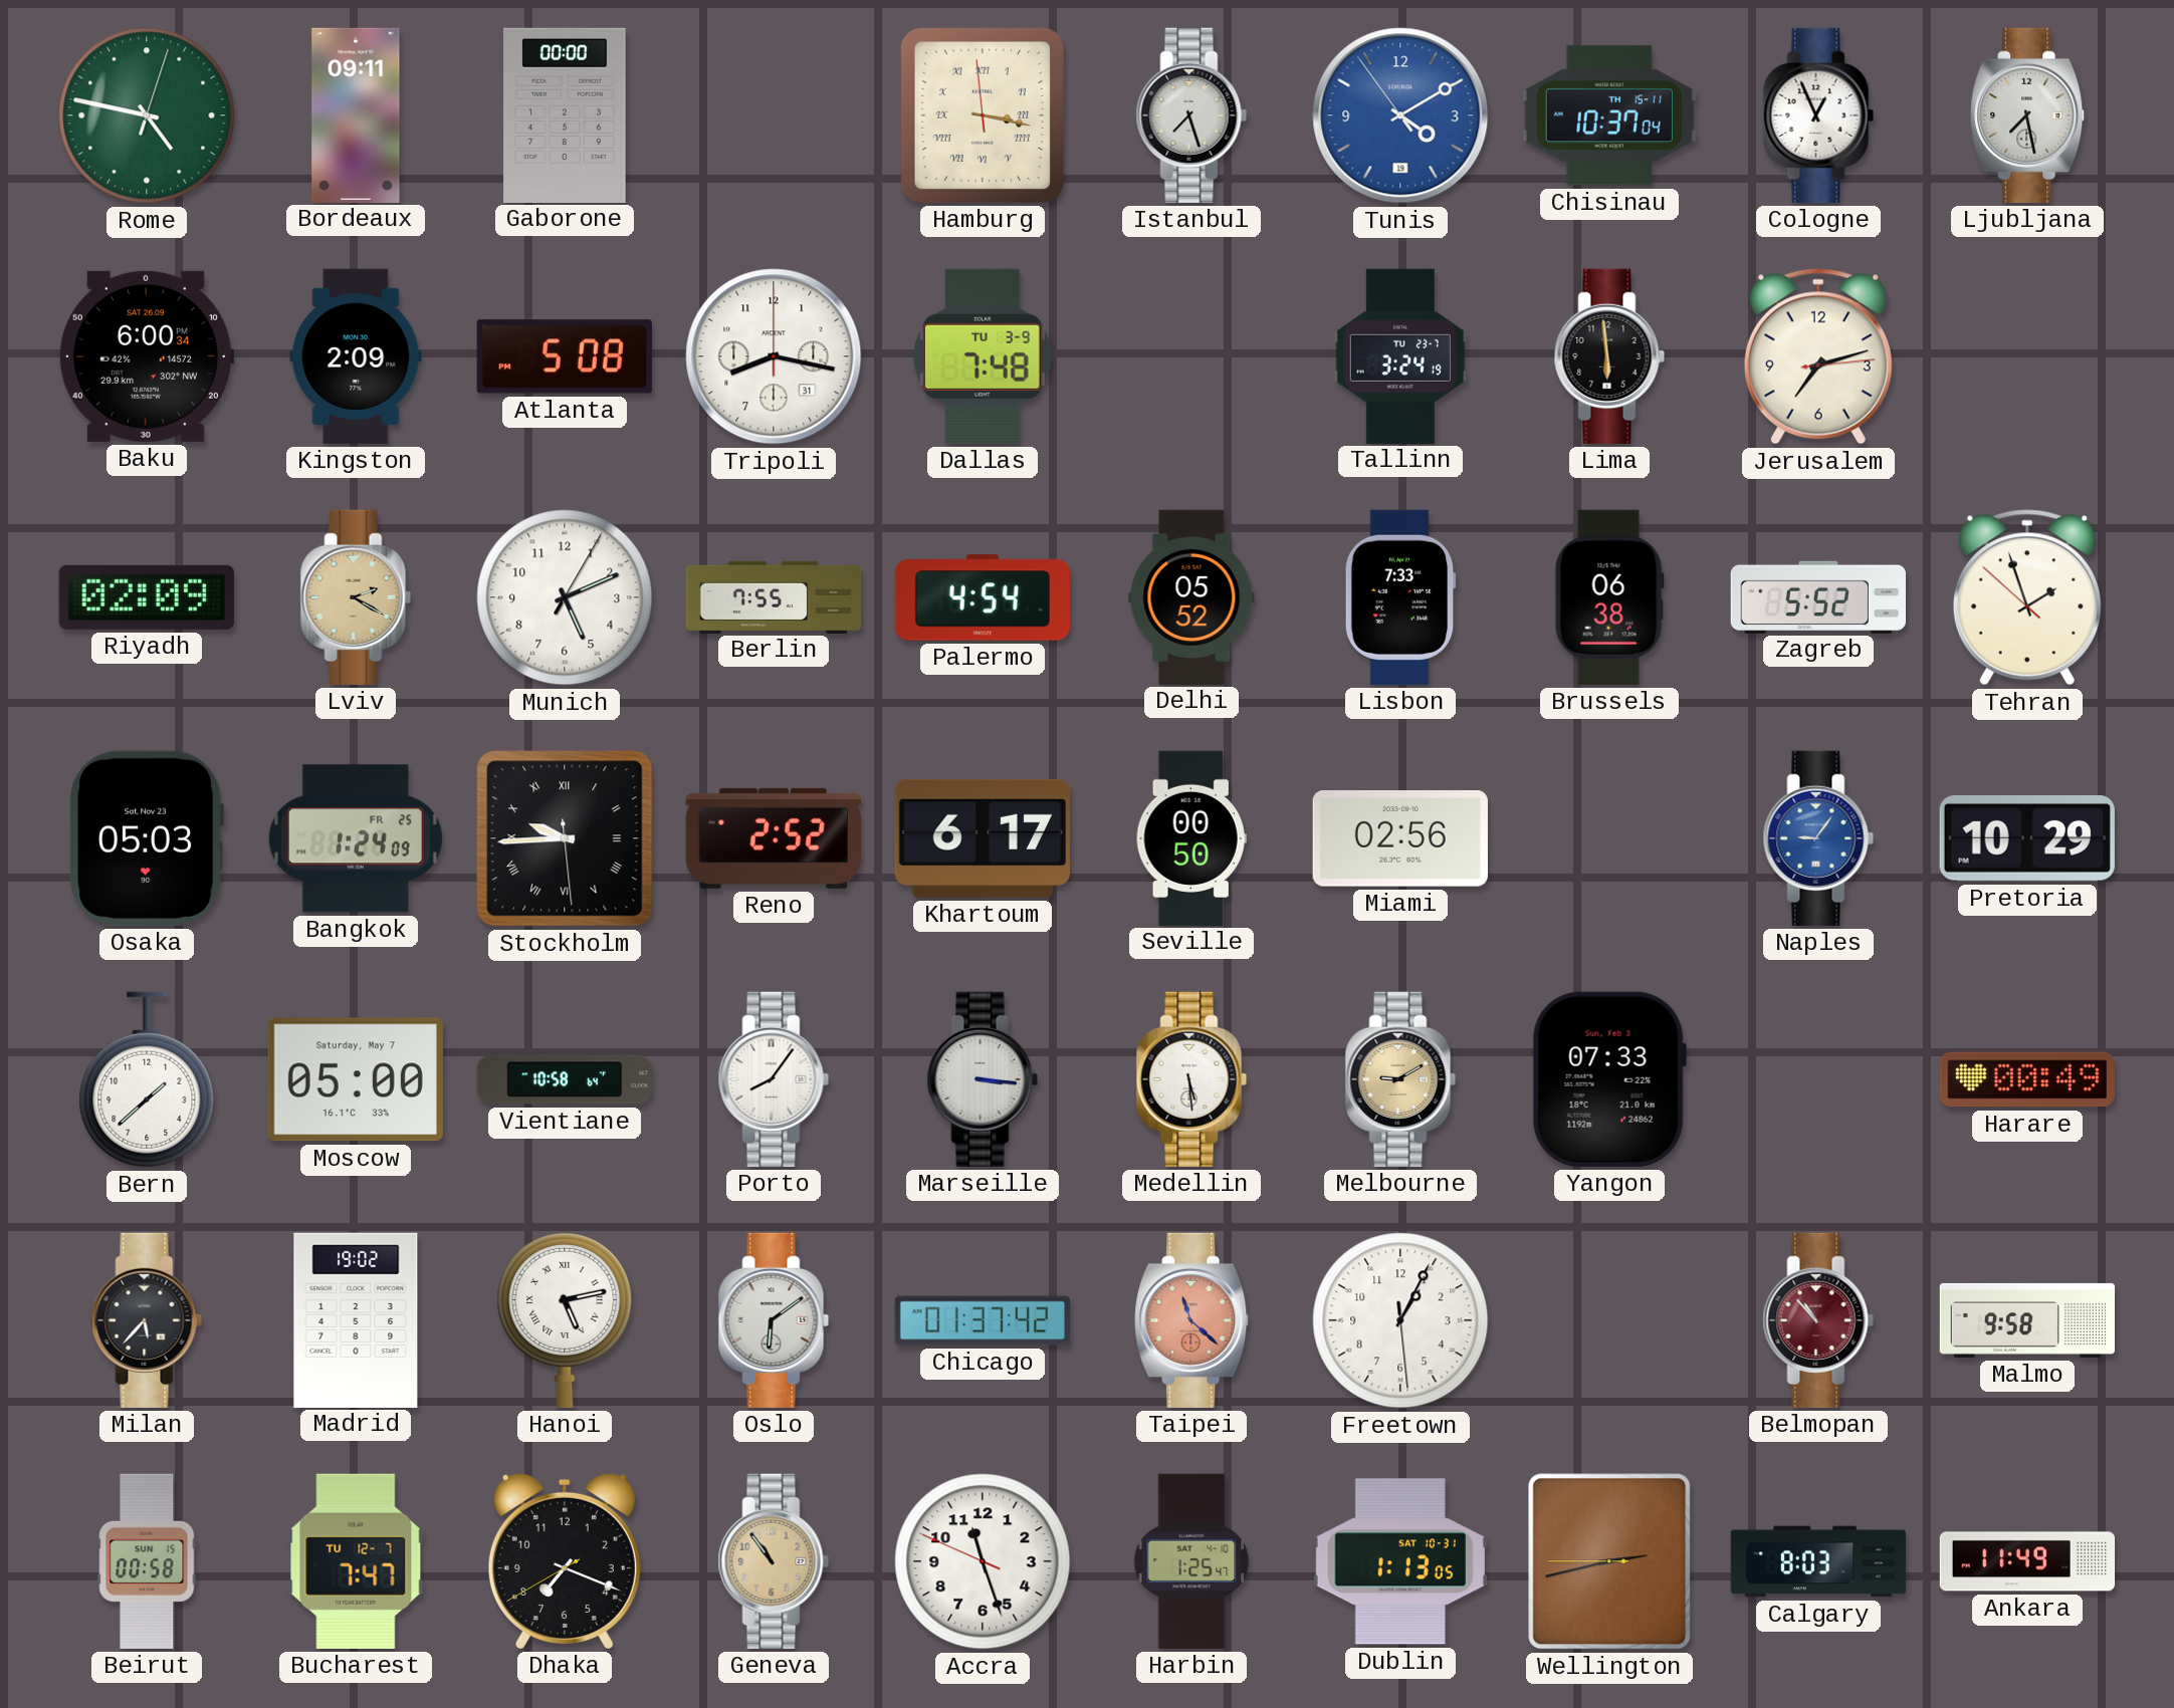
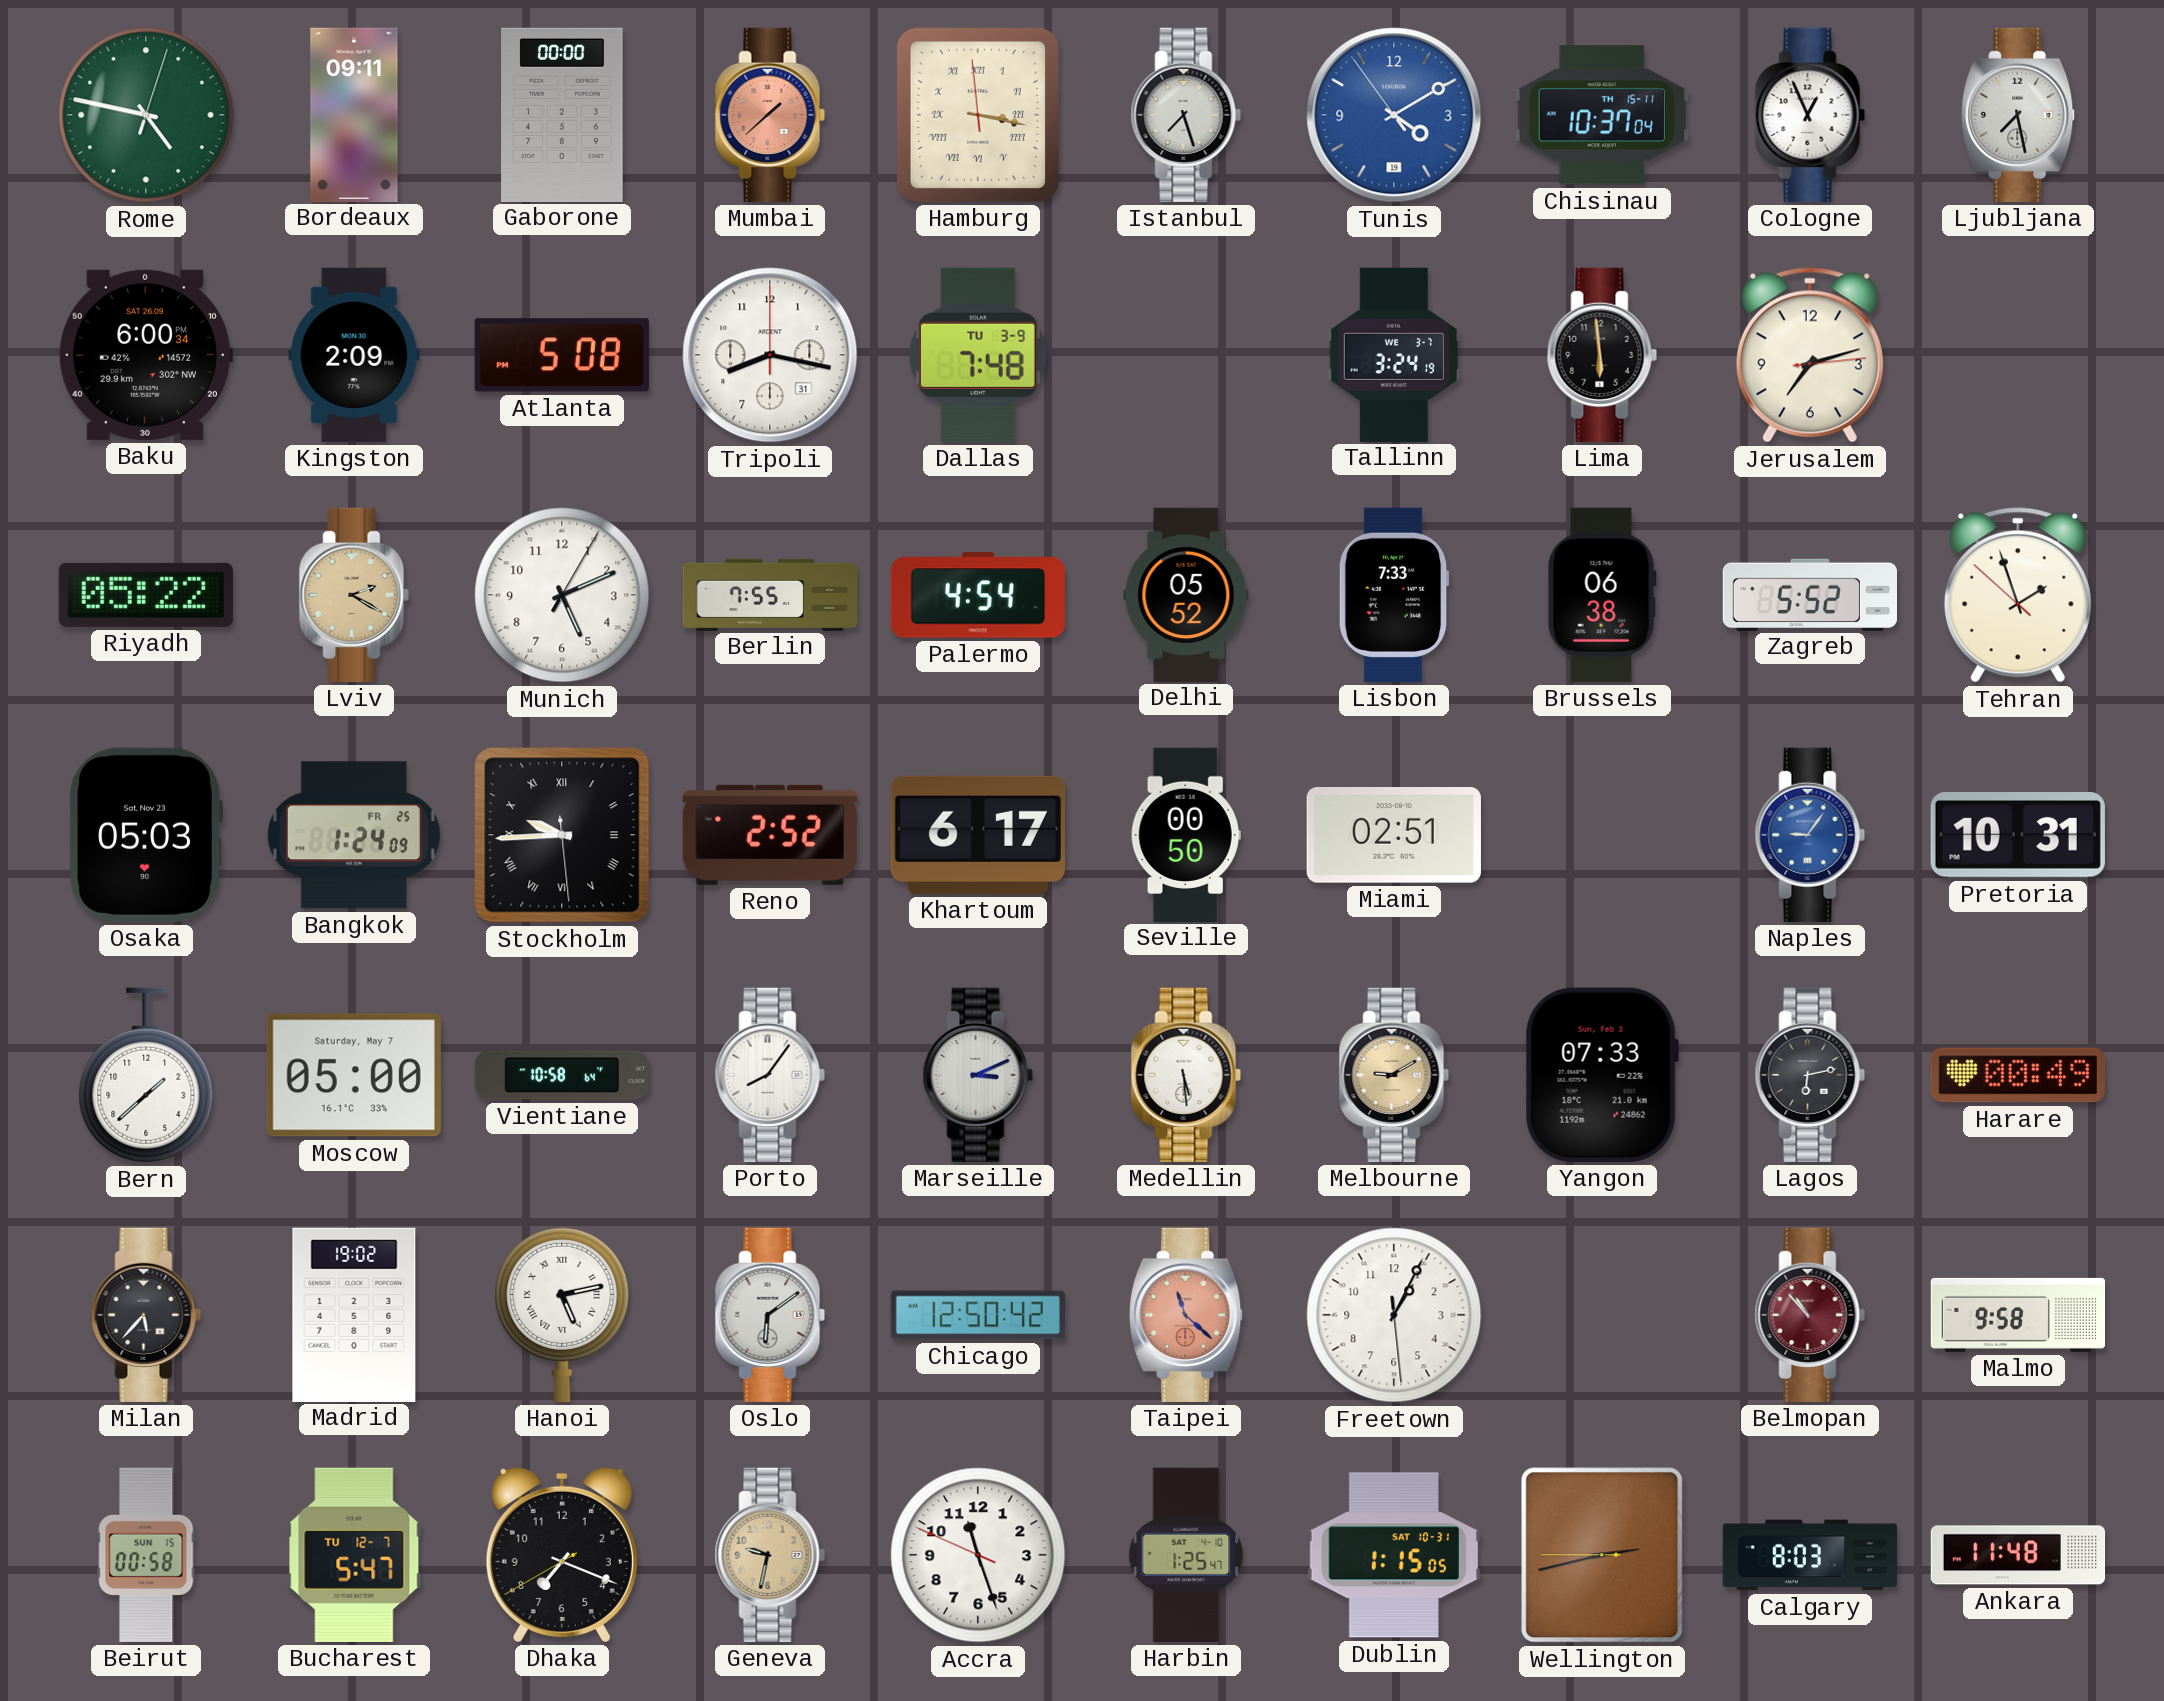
Mumbai: none -> 1:38 (770, 115)
Tallinn date: TU 23-7 -> WE 3-7 (1394, 354)
Riyadh: 02:09 -> 05:22 (146, 595)
Miami: 02:56 -> 02:51 (1394, 836)
Pretoria: 10:29 -> 10:31 (2018, 836)
Marseille: 3:16 -> 3:11 (978, 1075)
Lagos: none -> 6:13 (1810, 1075)
Chicago: 01:37 -> 12:50 (977, 1315)
Bucharest: 7:47 -> 5:47 (354, 1555)
Geneva: 10:54 -> 9:32 (770, 1555)
Dublin: 1:13 -> 1:15 (1394, 1555)
Ankara: 11:49 -> 11:48 (2018, 1555)
